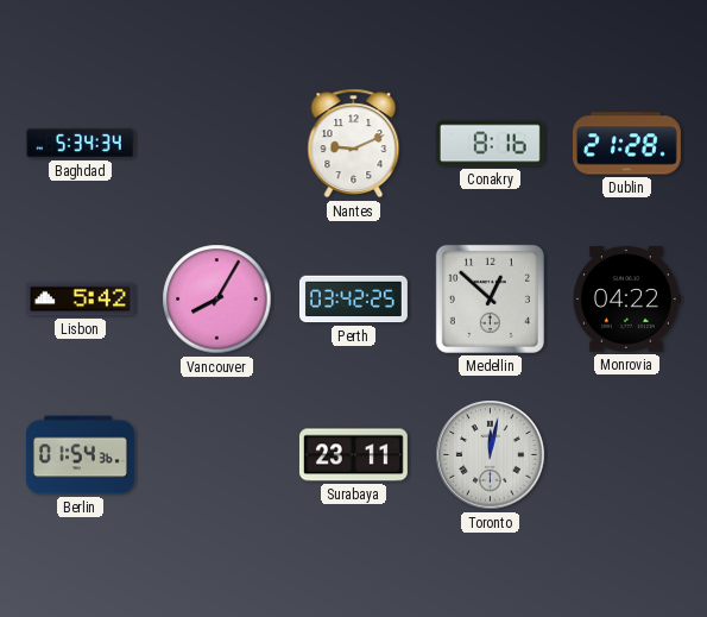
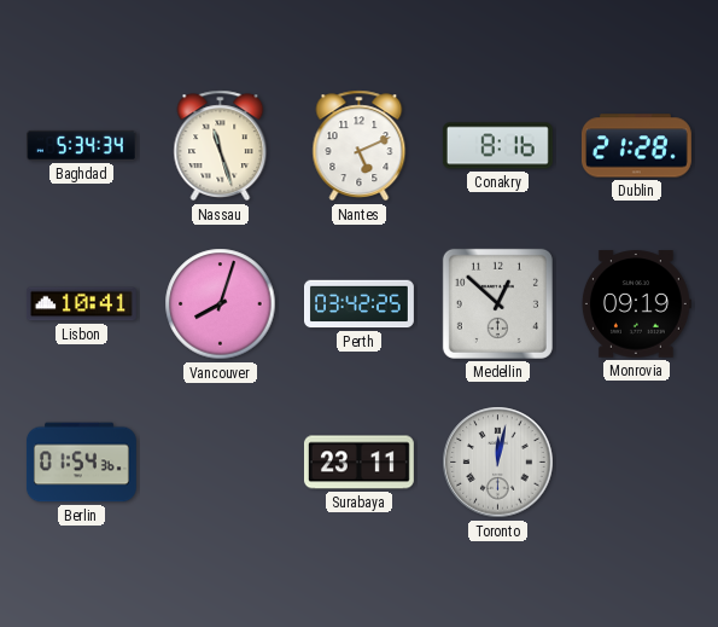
Nassau: none -> 11:27 (221, 146)
Nantes: 9:11 -> 5:11 (360, 146)
Lisbon: 5:42 -> 10:41 (81, 304)
Vancouver: 8:05 -> 8:03 (221, 304)
Monrovia: 04:22 -> 09:19 (636, 304)
